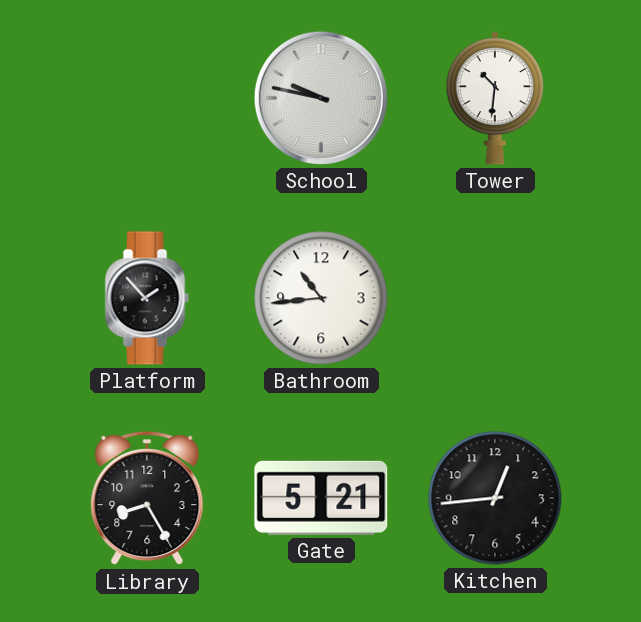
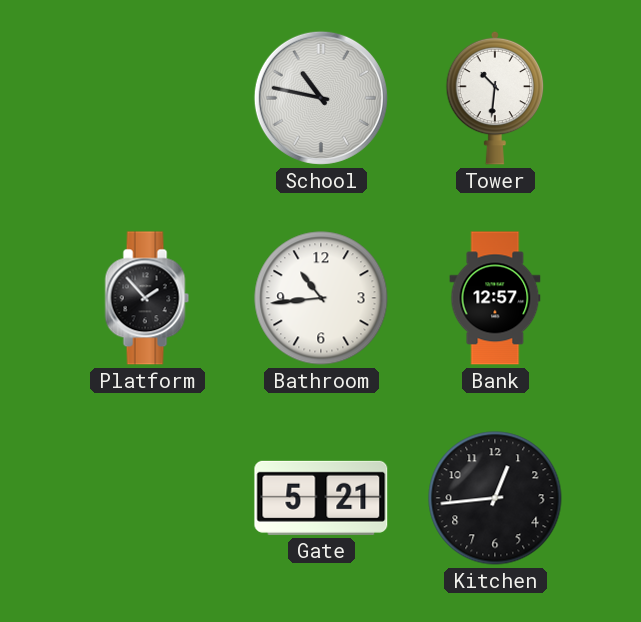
School: 9:47 -> 10:47 (321, 98)
Bank: none -> 12:57 (495, 298)
Library: 8:25 -> none (147, 498)
